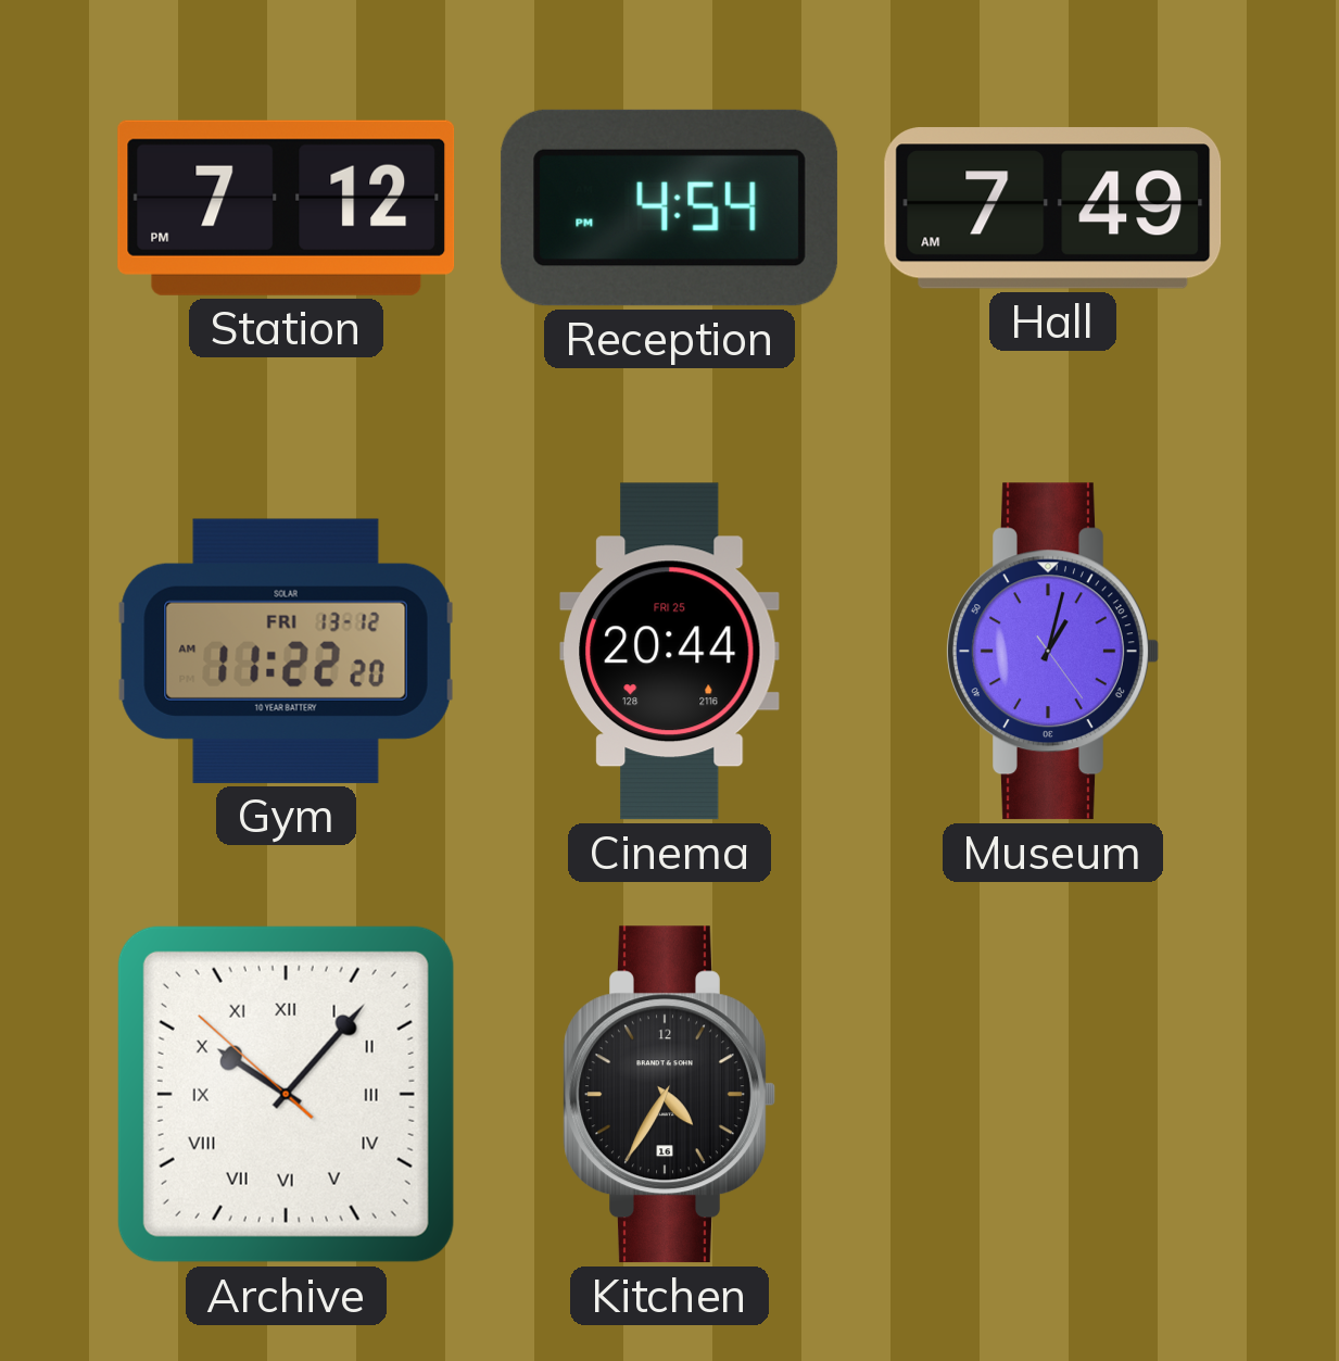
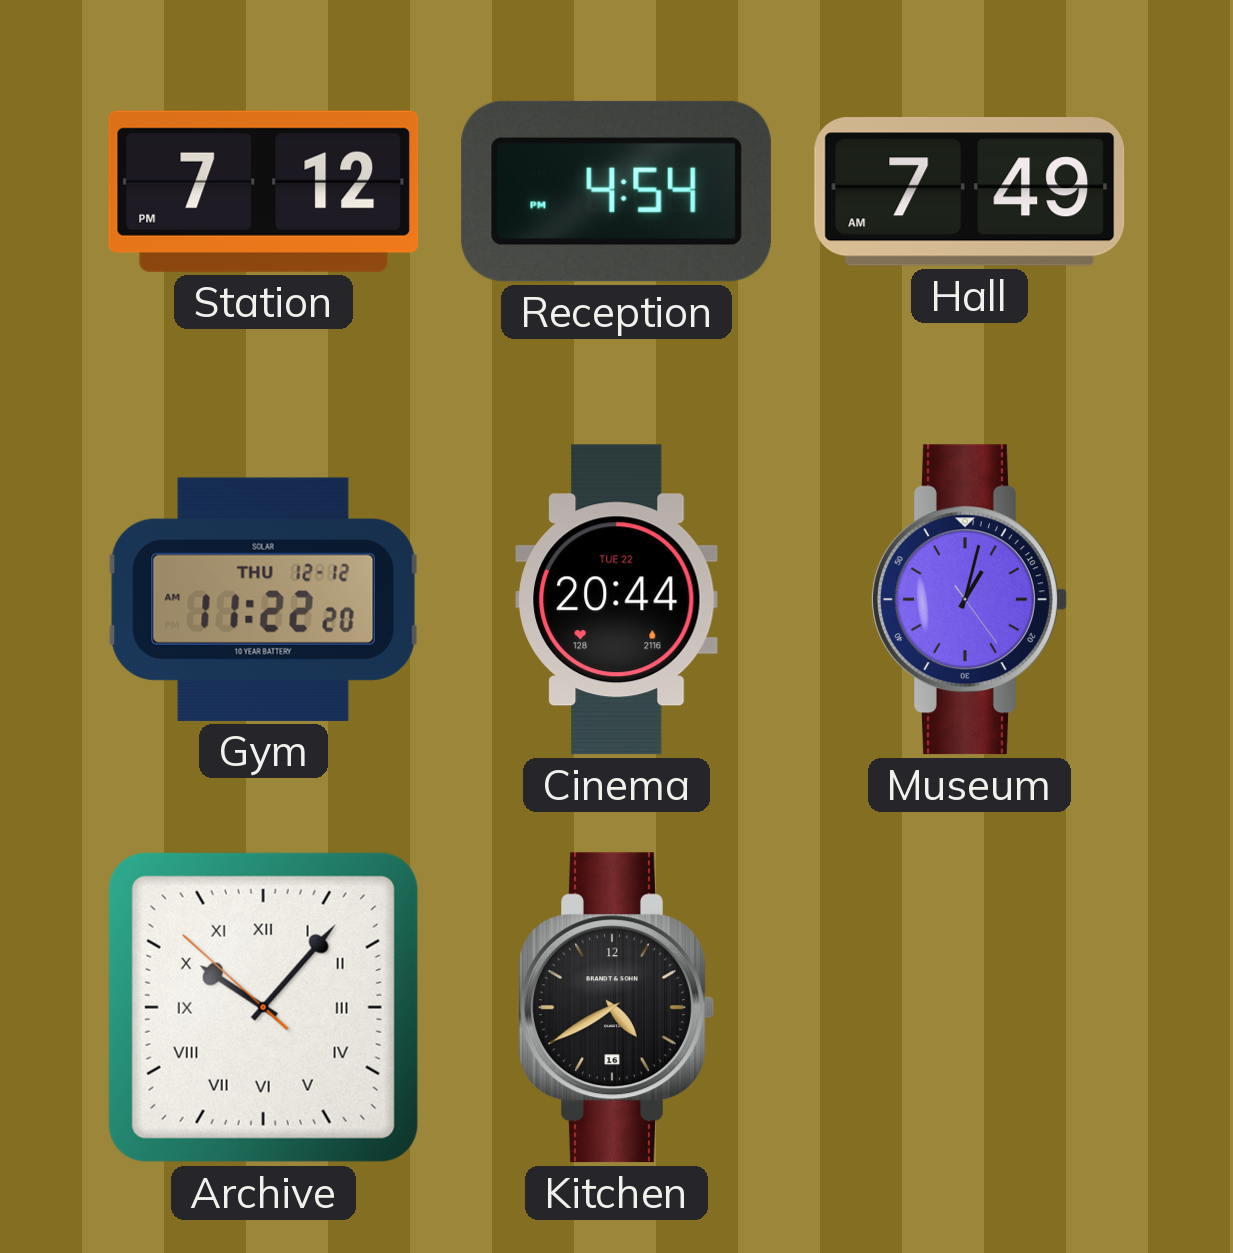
Gym date: FRI 13-12 -> THU 12-12 (264, 599)
Cinema date: FRI 25 -> TUE 22 (617, 600)
Kitchen: 4:35 -> 4:40 (616, 1008)
